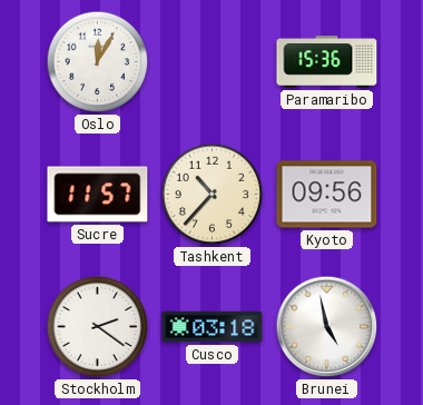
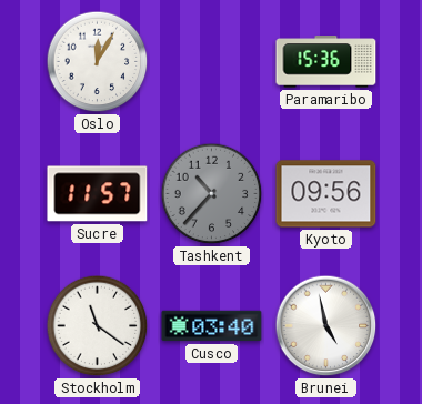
Tashkent dial: cream -> grey (212, 194)
Stockholm: 2:21 -> 11:21 (98, 326)
Cusco: 03:18 -> 03:40 (212, 326)
